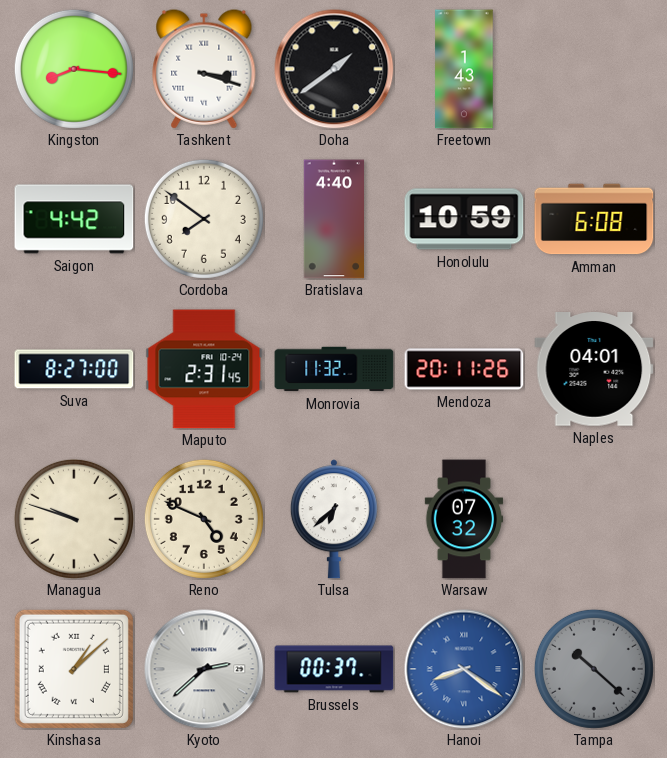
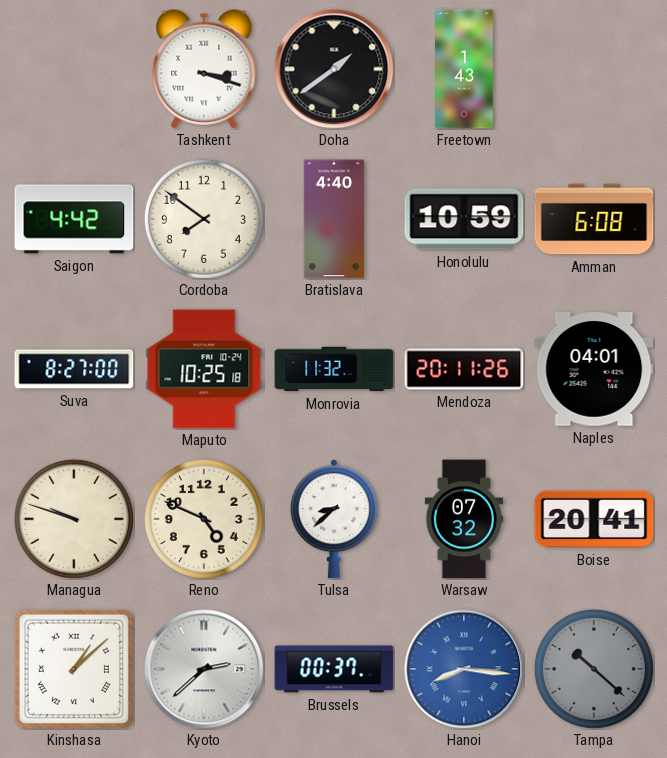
Kingston: 8:16 -> none (74, 69)
Maputo: 2:31 -> 10:25 (204, 369)
Tulsa: 6:38 -> 8:38 (334, 519)
Boise: none -> 20:41 (594, 519)
Hanoi: 8:21 -> 8:16 (464, 669)
